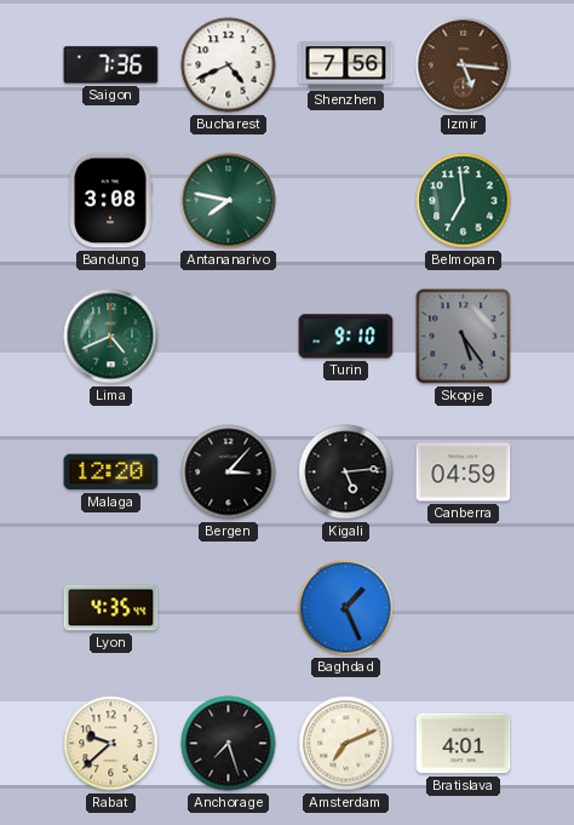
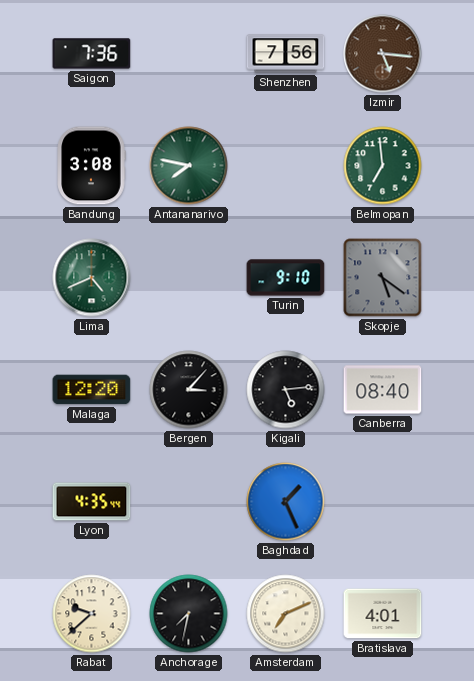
Bucharest: 4:41 -> none (229, 65)
Skopje: 5:24 -> 5:21 (383, 278)
Canberra: 04:59 -> 08:40 (383, 390)
Anchorage: 7:27 -> 7:32 (189, 614)
